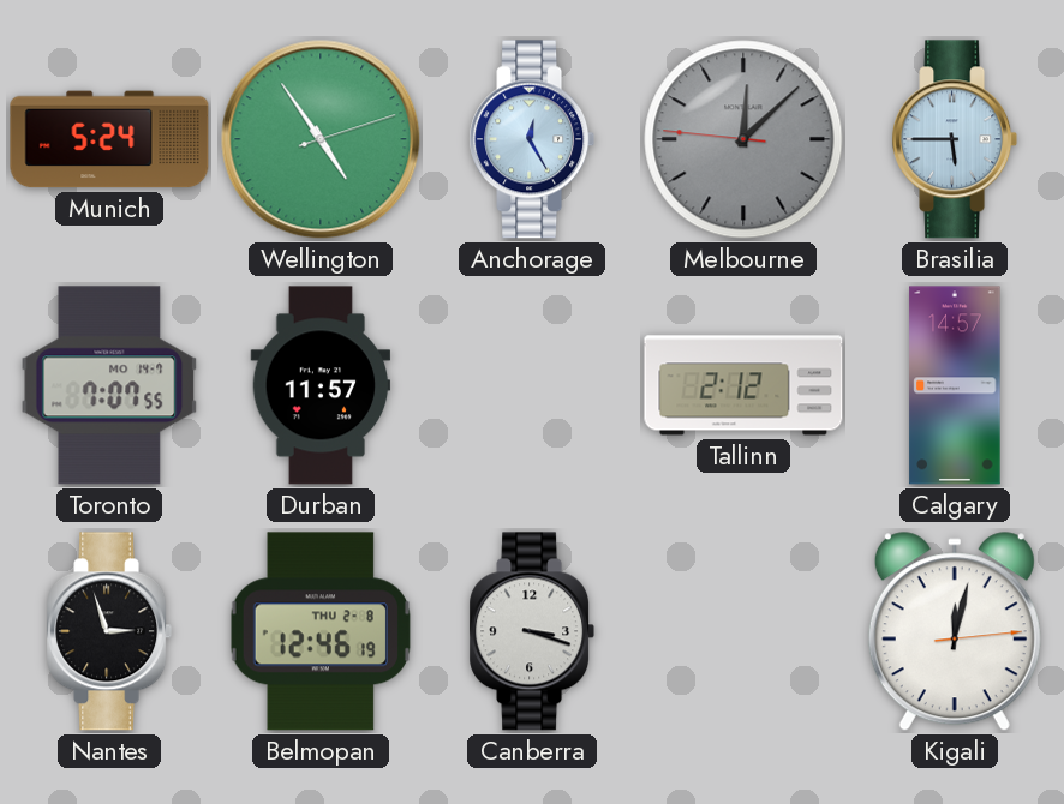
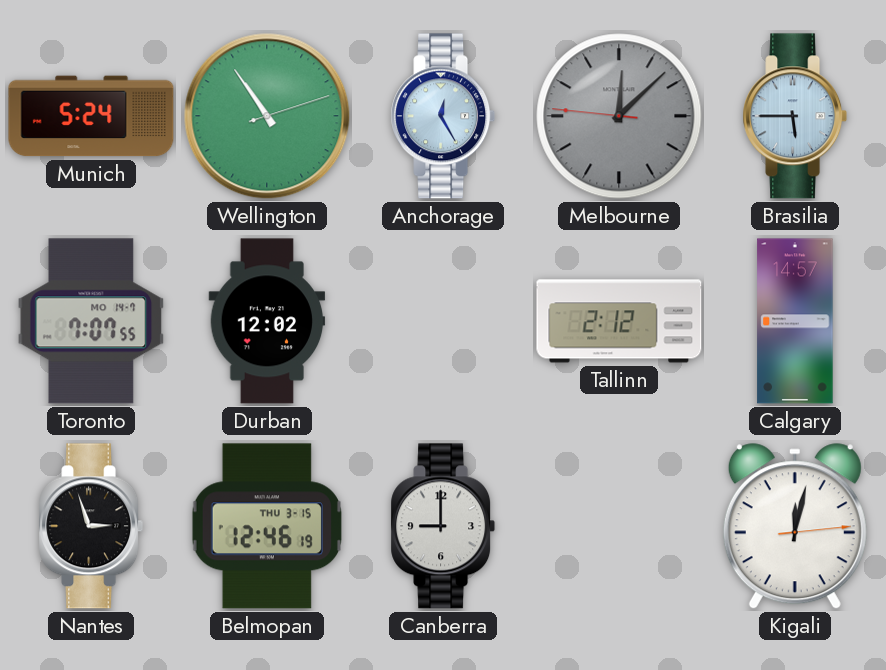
Wellington: 4:54 -> 10:54 (267, 116)
Durban: 11:57 -> 12:02 (267, 321)
Belmopan date: THU 2-8 -> THU 3-15 (267, 526)
Canberra: 3:18 -> 9:00 (443, 526)
